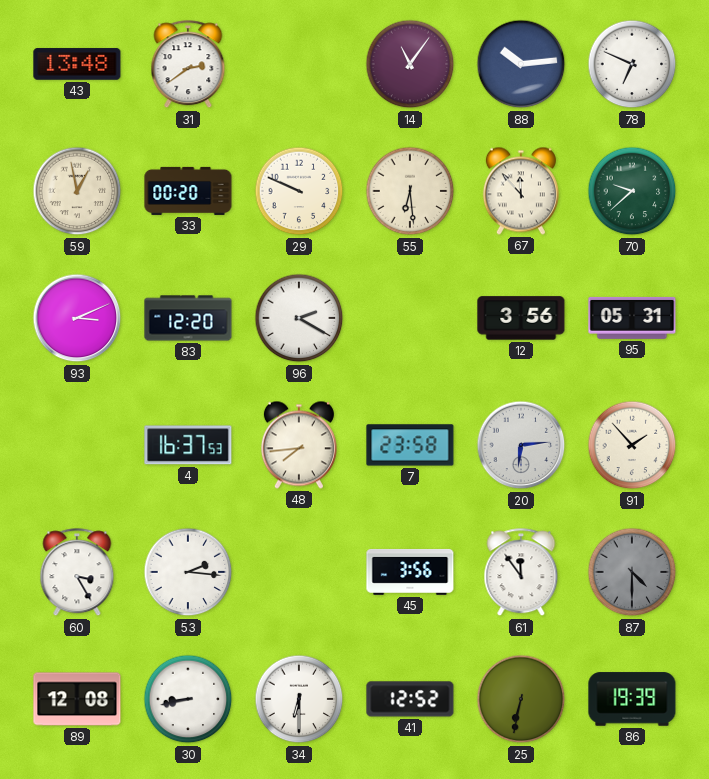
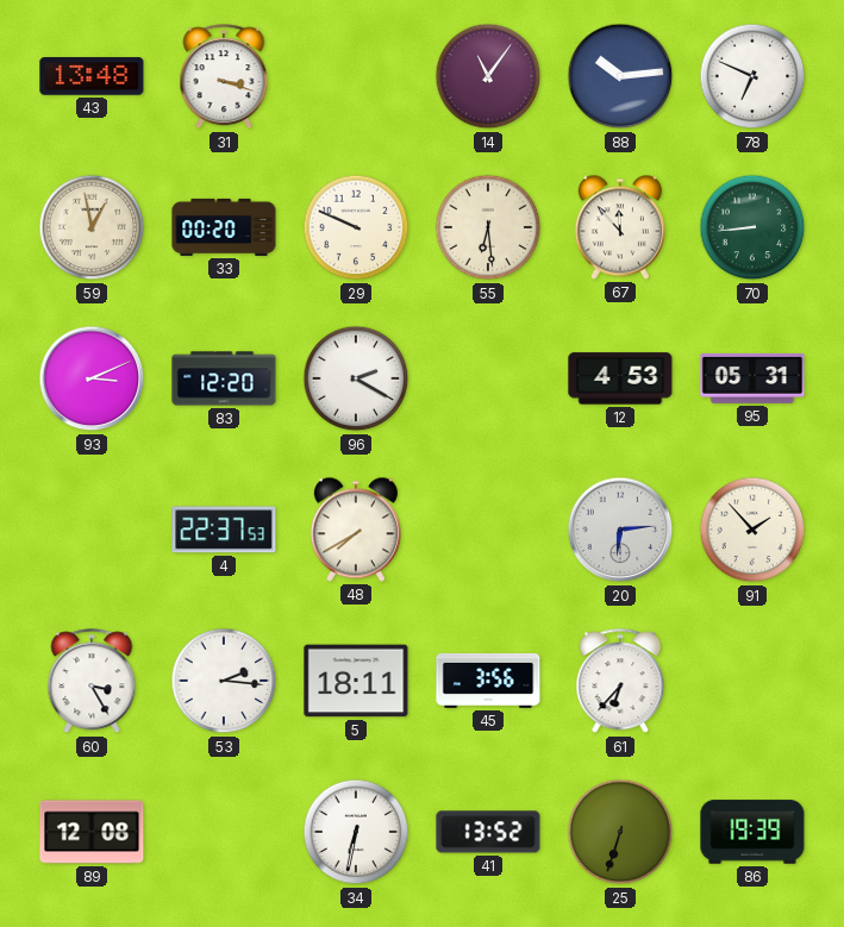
31: 2:39 -> 3:18 (224, 77)
70: 9:38 -> 8:44 (752, 227)
12: 3:56 -> 4:53 (620, 378)
4: 16:37 -> 22:37 (224, 530)
48: 7:44 -> 7:40 (356, 530)
7: 23:58 -> none (410, 445)
5: none -> 18:11 (356, 681)
61: 11:54 -> 6:37 (620, 682)
87: 4:30 -> none (632, 572)
30: 8:43 -> none (188, 699)
34: 6:30 -> 6:32 (356, 832)
41: 12:52 -> 13:52 (488, 832)
25: 6:32 -> 6:33 (620, 832)
